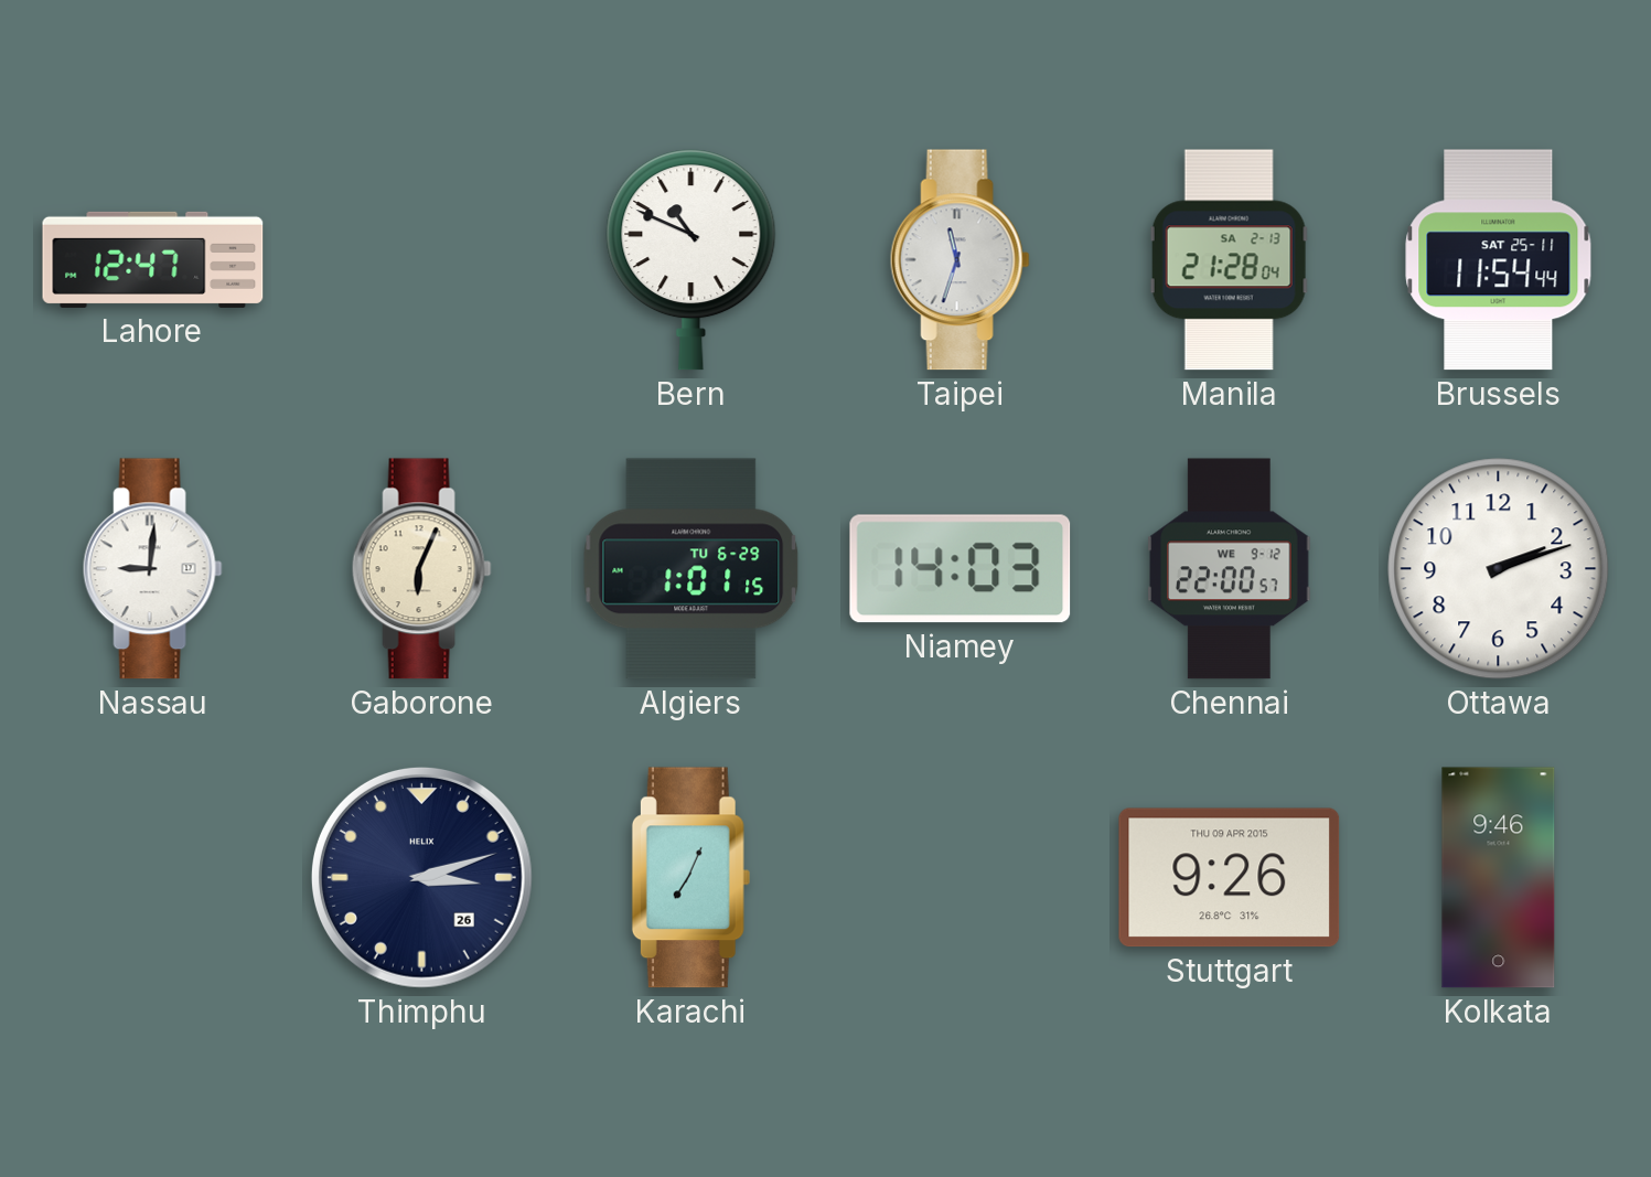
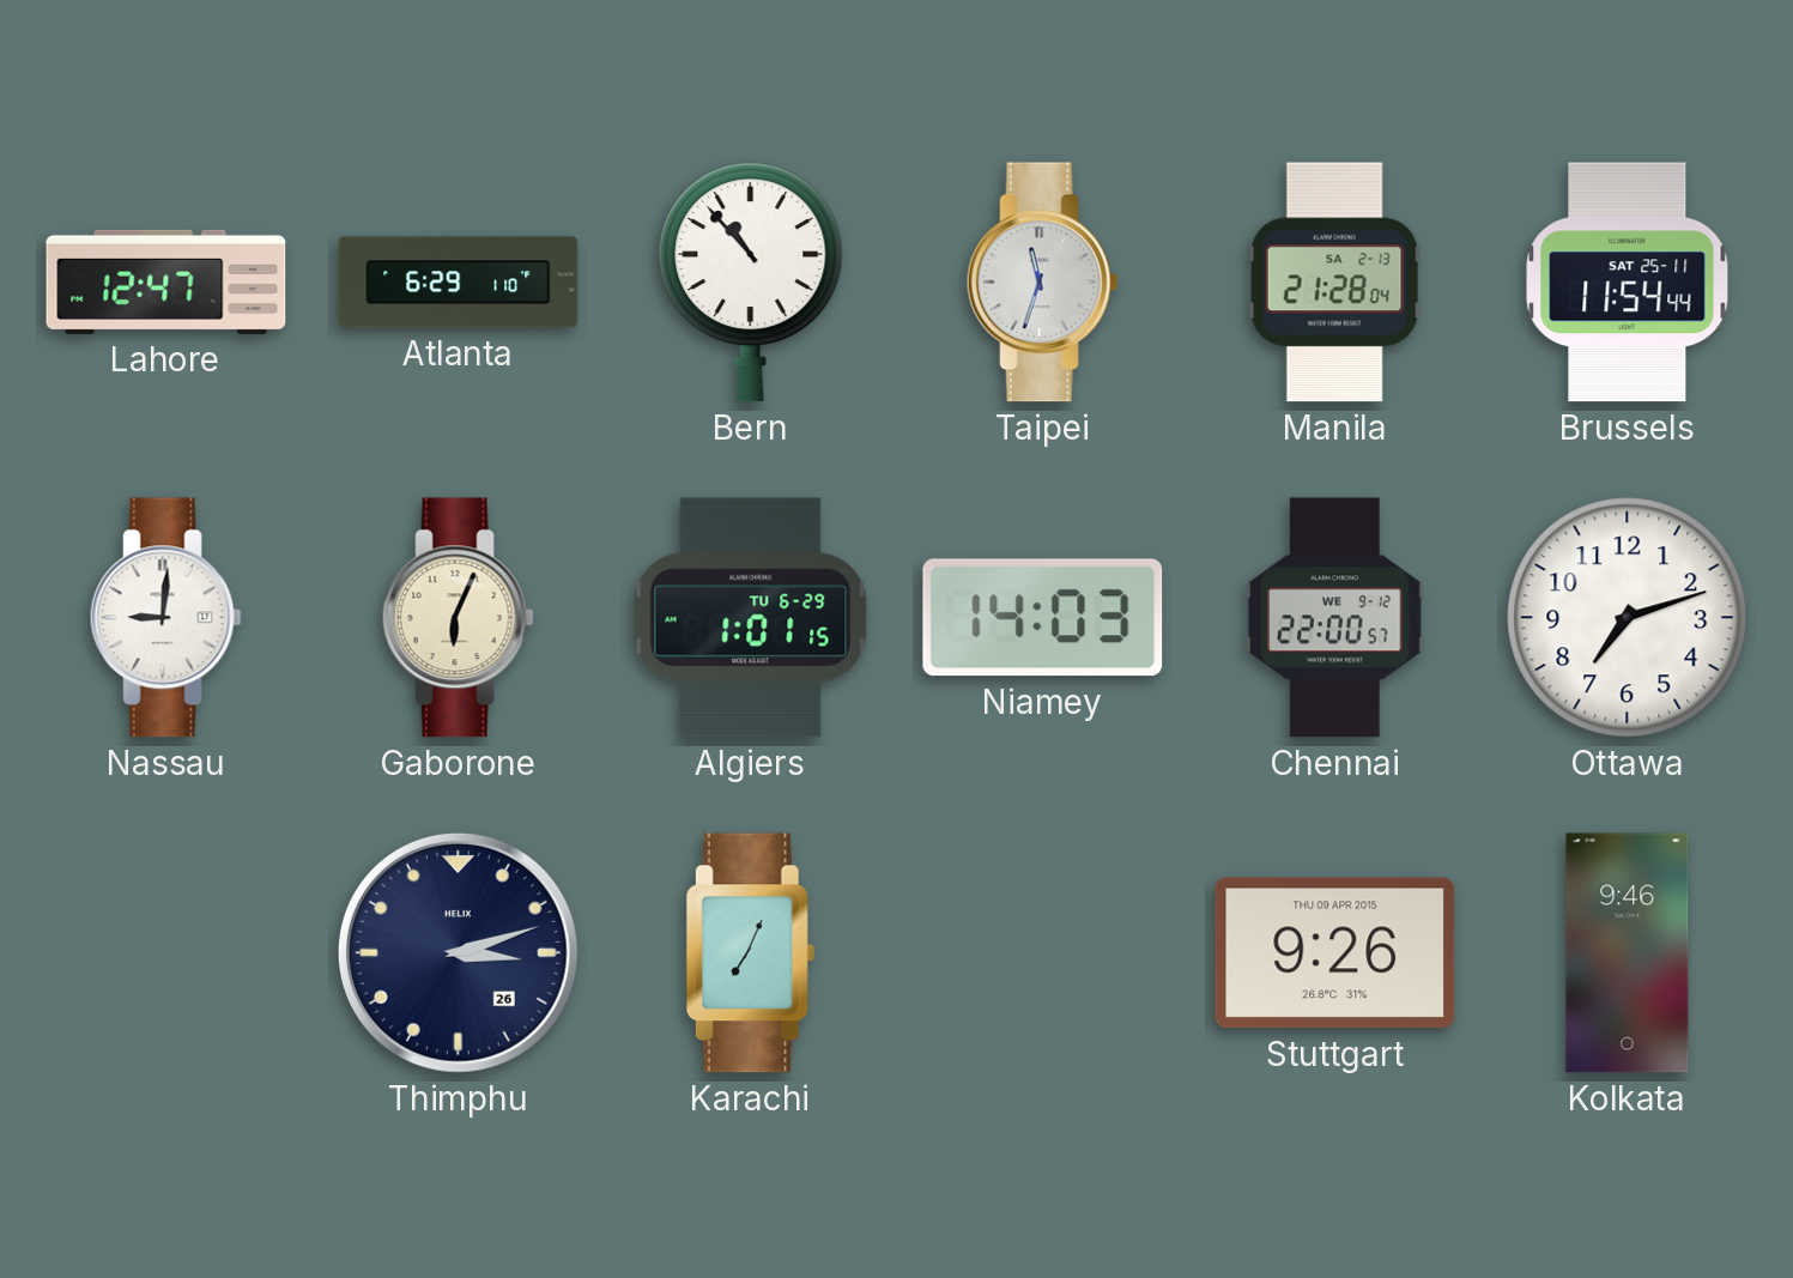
Atlanta: none -> 6:29 (459, 283)
Bern: 10:49 -> 10:53 (751, 283)
Ottawa: 2:12 -> 7:12 (1628, 618)
